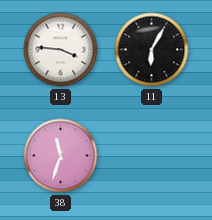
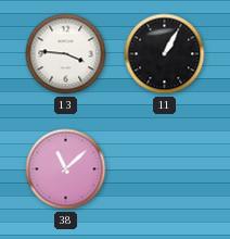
11: 6:05 -> 1:05 (165, 54)
38: 11:33 -> 11:08 (66, 169)
